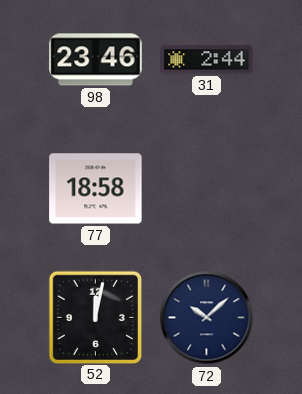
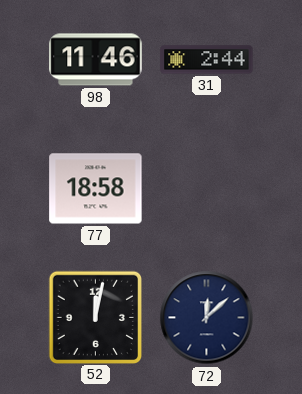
98: 23:46 -> 11:46 (96, 60)
72: 10:08 -> 12:08 (207, 318)
